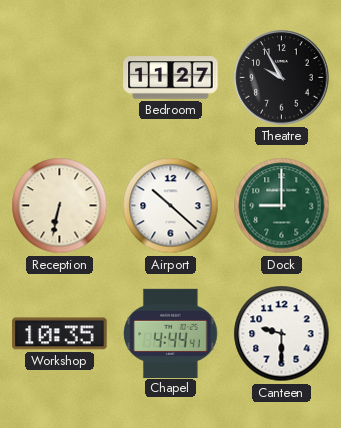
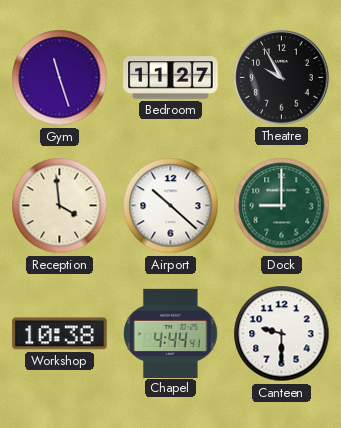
Gym: none -> 11:27 (60, 78)
Reception: 6:32 -> 3:59 (60, 206)
Workshop: 10:35 -> 10:38 (60, 334)
